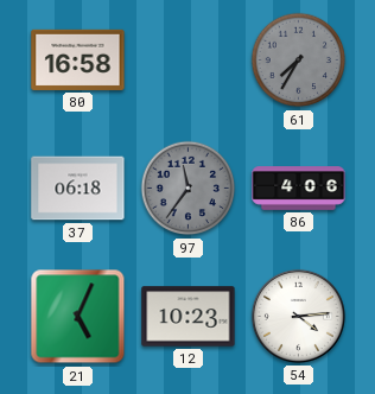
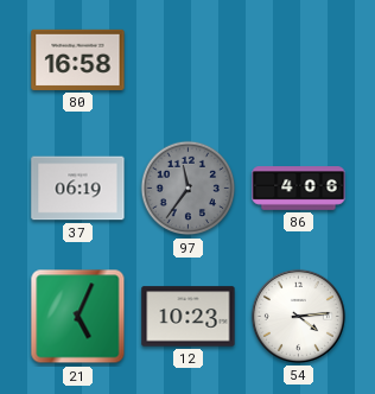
61: 7:35 -> none (299, 61)
37: 06:18 -> 06:19 (78, 189)
